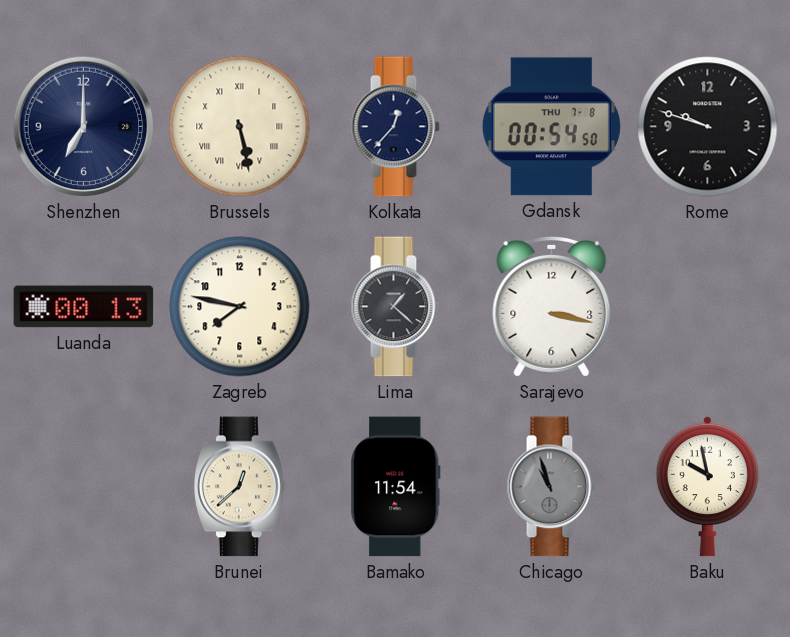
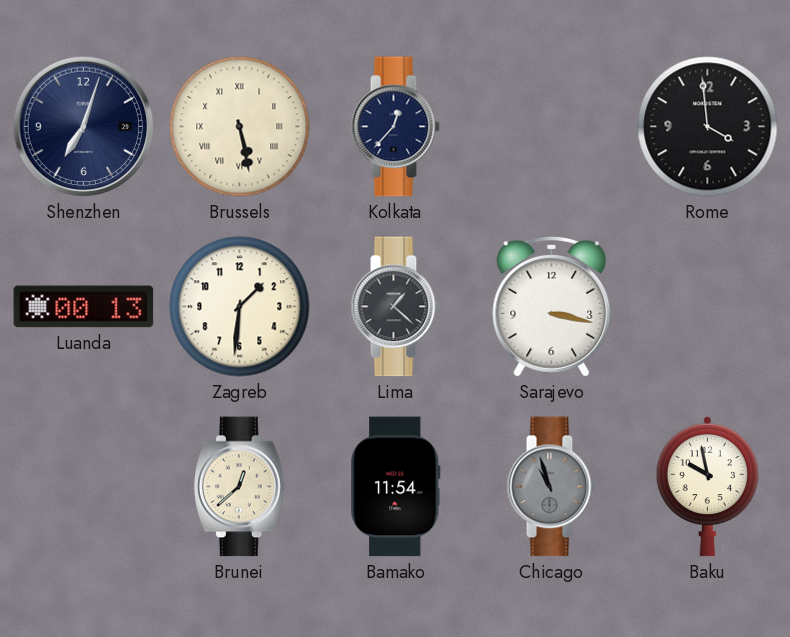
Shenzhen: 7:00 -> 7:03 (84, 127)
Gdansk: 00:54 -> none (551, 127)
Rome: 9:48 -> 3:59 (708, 127)
Zagreb: 7:47 -> 1:31 (240, 307)
